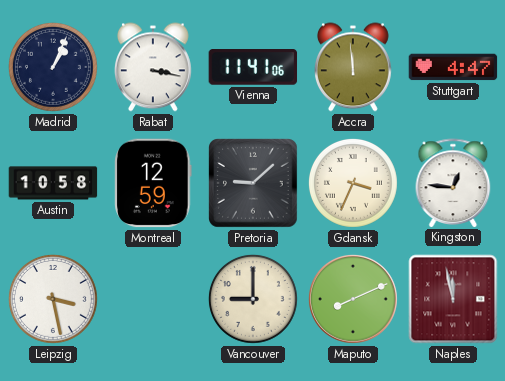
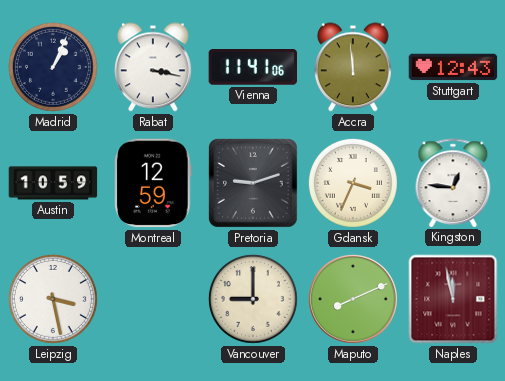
Stuttgart: 4:47 -> 12:43 (453, 67)
Austin: 10:58 -> 10:59 (53, 183)
Pretoria: 9:08 -> 9:12 (254, 184)
